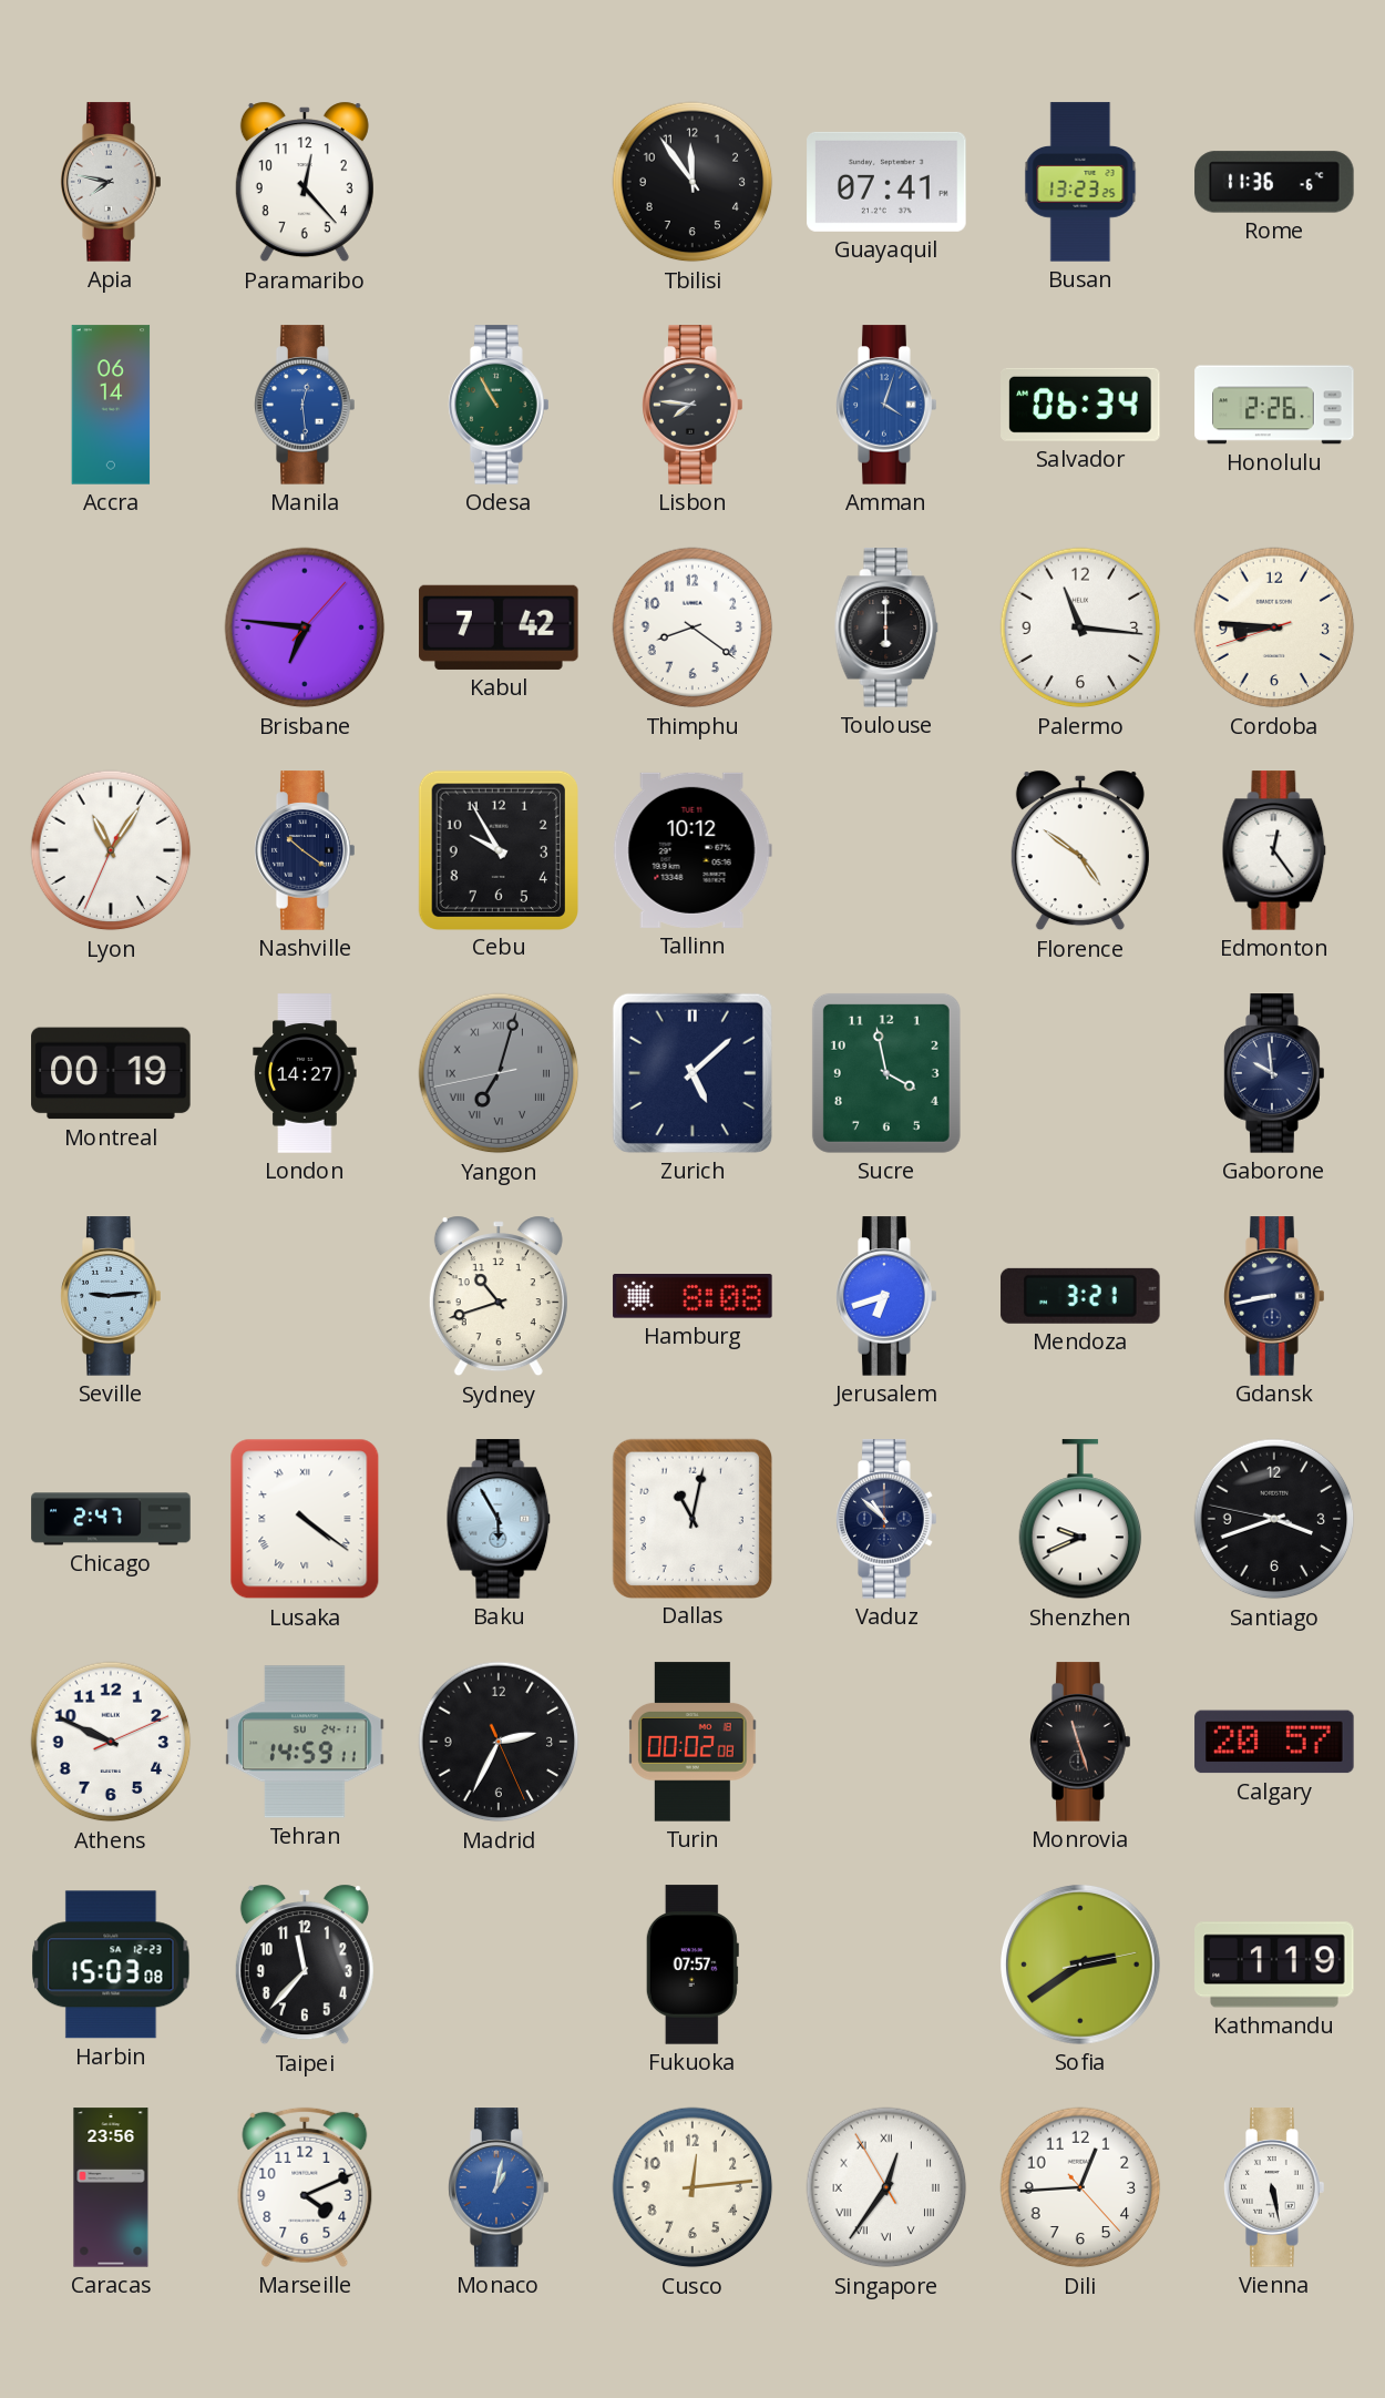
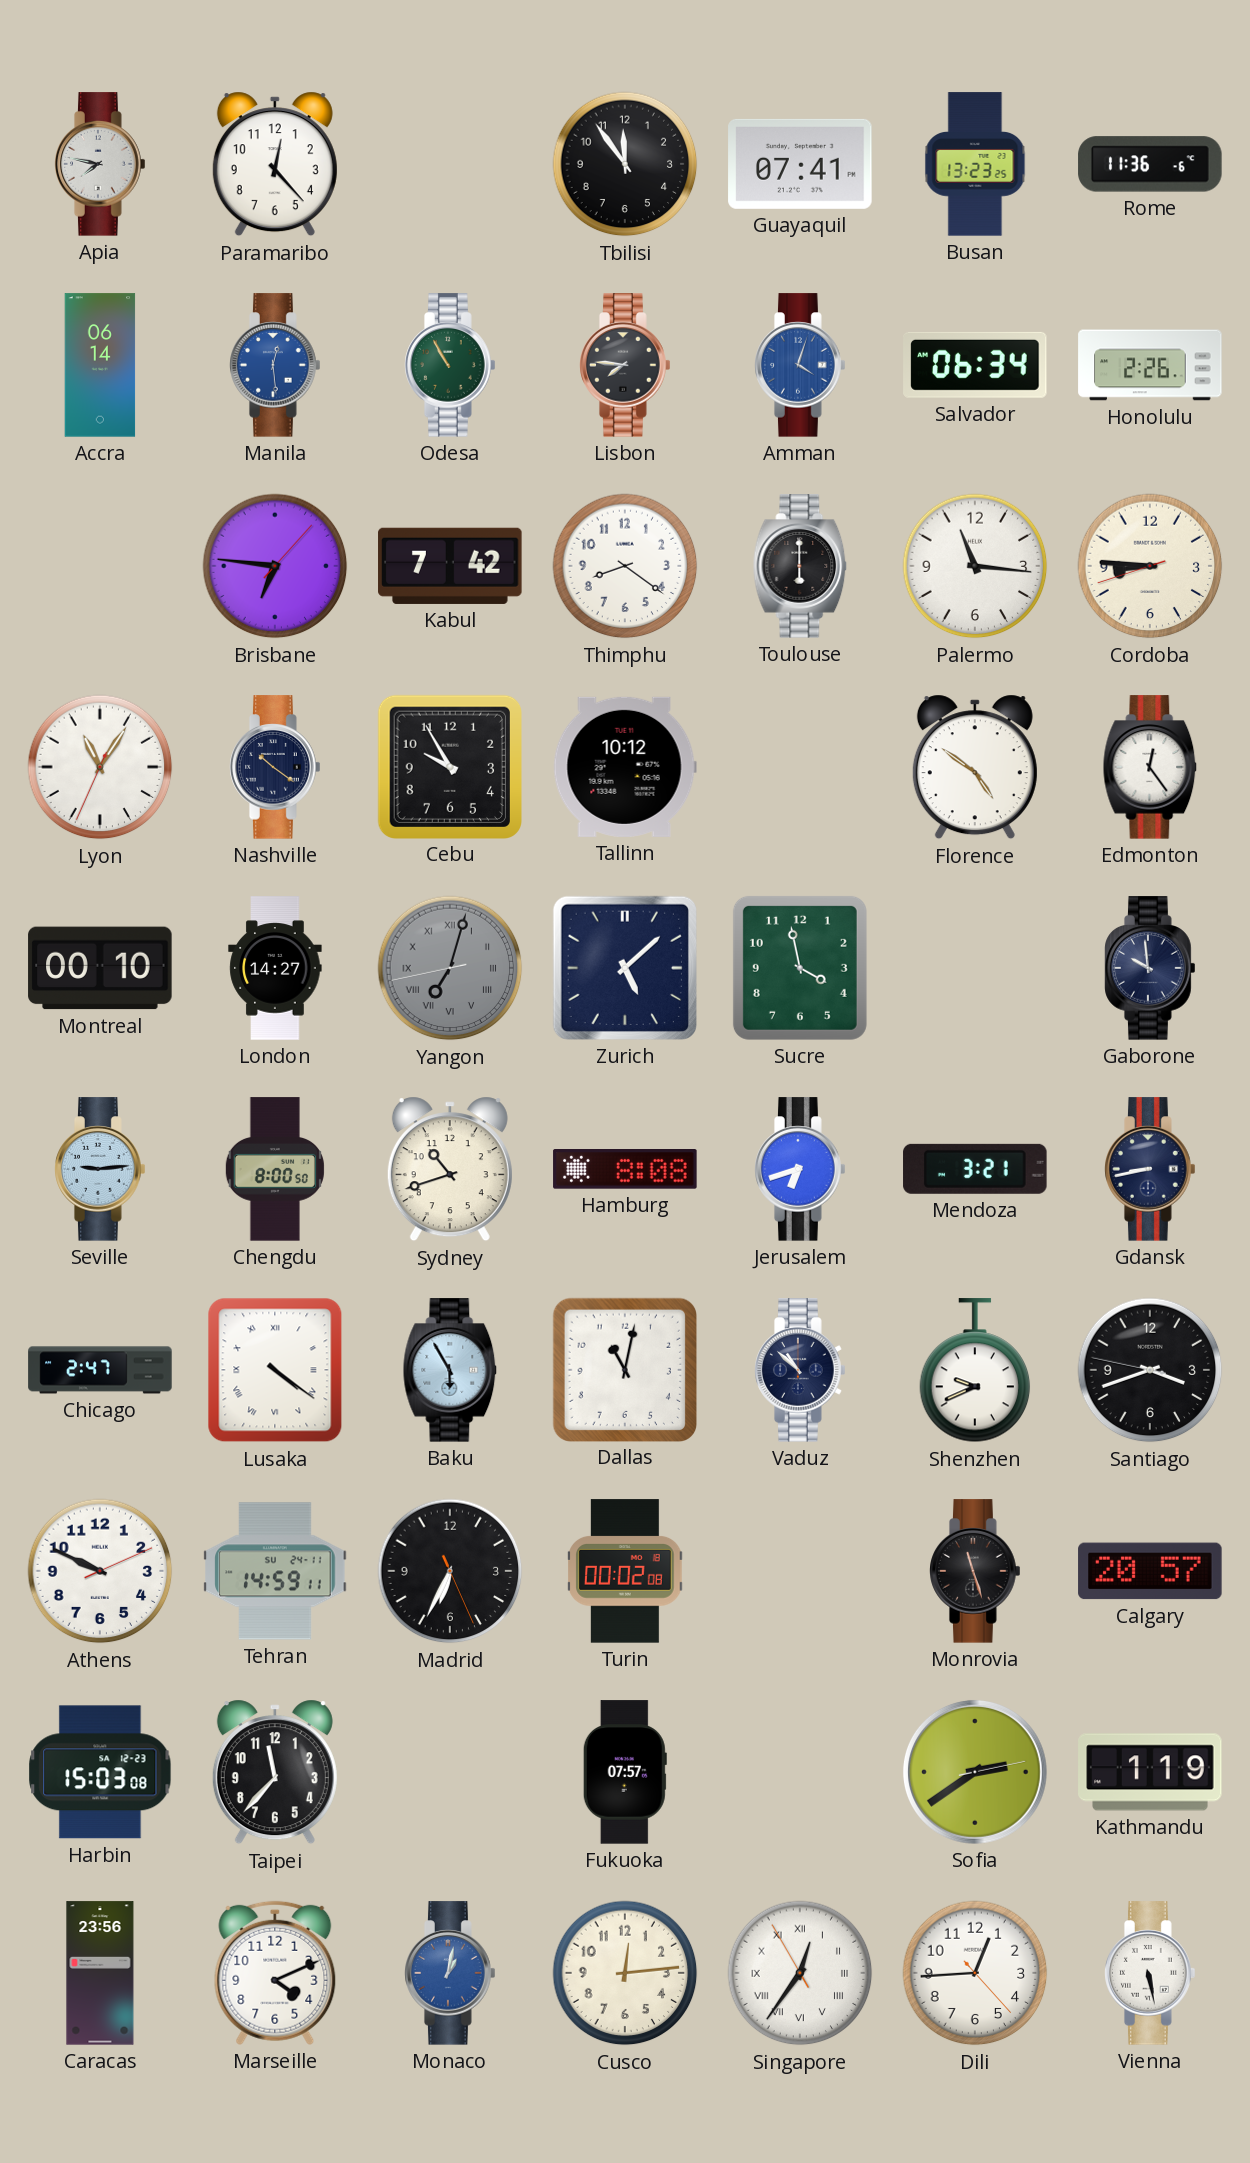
Montreal: 00:19 -> 00:10 (100, 968)
Chengdu: none -> 8:00 (275, 1169)
Madrid: 2:34 -> 6:34 (450, 1571)
